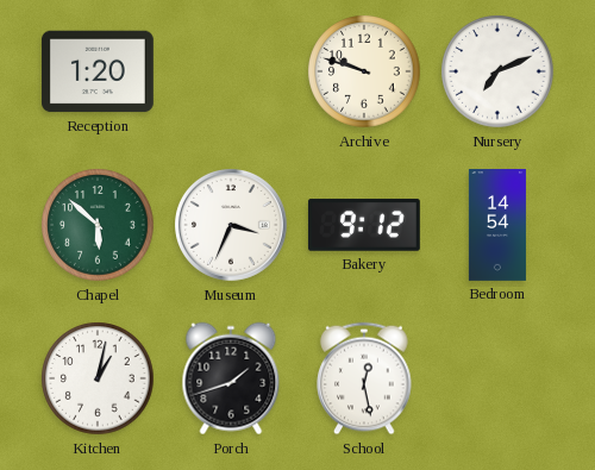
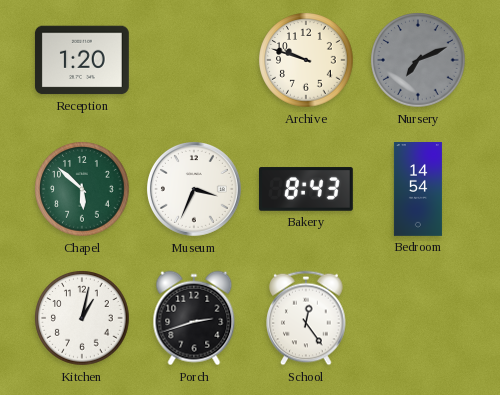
Nursery dial: white -> grey (418, 60)
Bakery: 9:12 -> 8:43 (306, 189)
Porch: 1:42 -> 2:42 (194, 318)
School: 12:28 -> 12:24 (306, 318)
